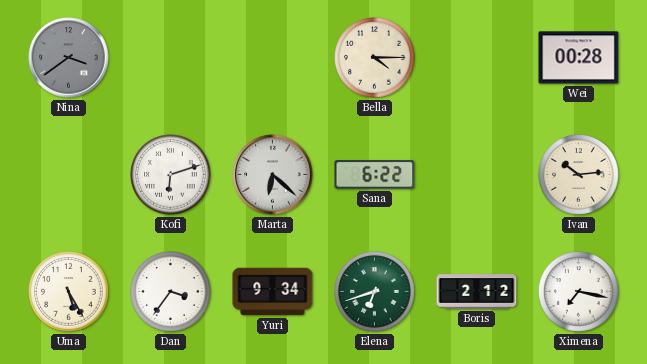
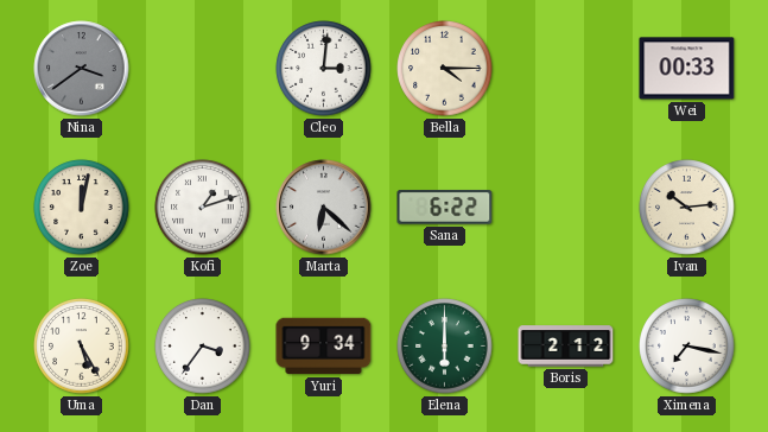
Cleo: none -> 3:01 (324, 69)
Wei: 00:28 -> 00:33 (687, 69)
Zoe: none -> 12:02 (82, 208)
Kofi: 6:12 -> 1:12 (203, 208)
Elena: 6:42 -> 6:00 (445, 347)
